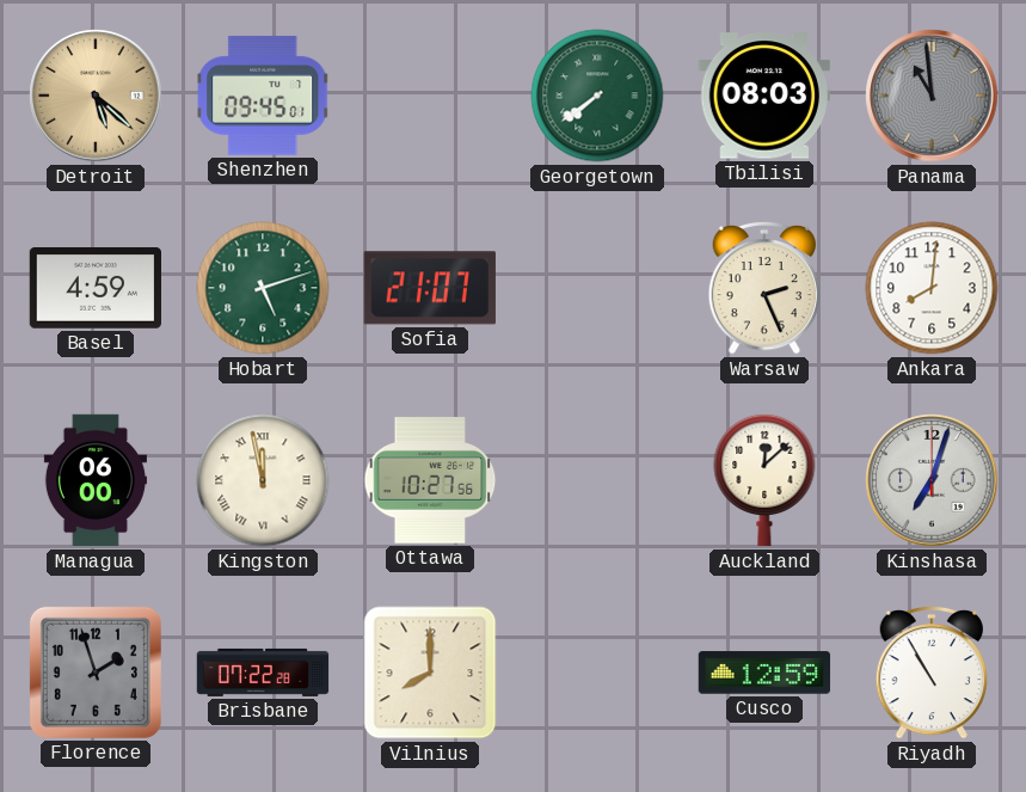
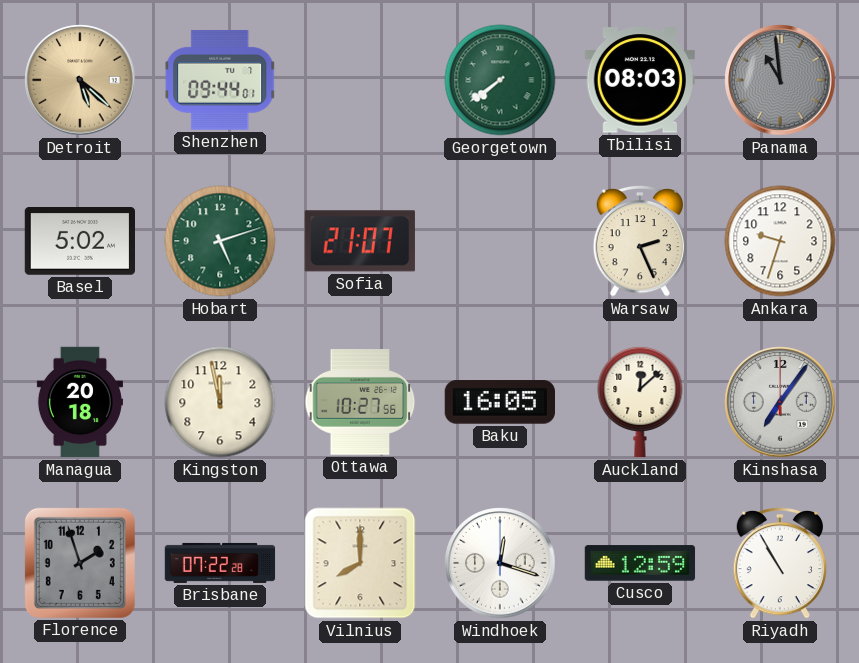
Shenzhen: 09:45 -> 09:44 (220, 80)
Basel: 4:59 -> 5:02 (79, 242)
Ankara: 8:01 -> 9:33 (780, 241)
Managua: 06:00 -> 20:18 (80, 402)
Kingston numerals: Roman -> Arabic (220, 402)
Baku: none -> 16:05 (499, 402)
Kinshasa: 7:03 -> 7:06 (780, 402)
Windhoek: none -> 12:18 (500, 563)
